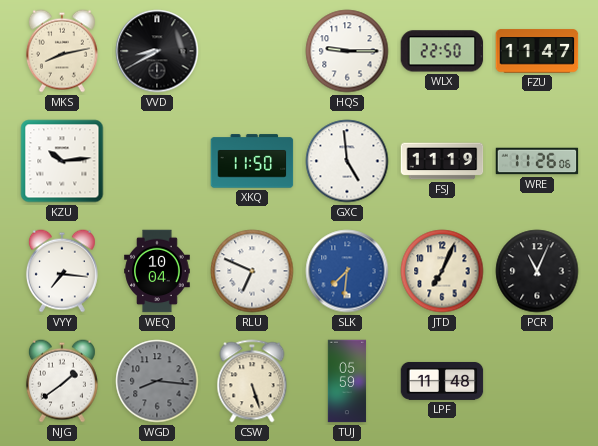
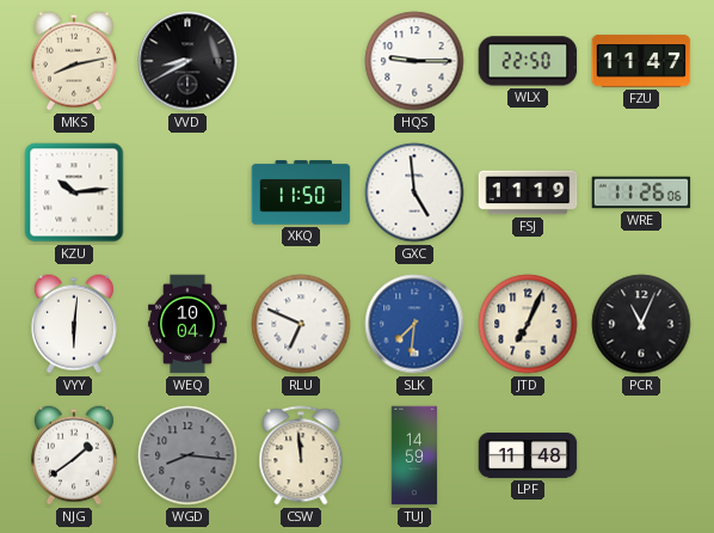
VYY: 7:16 -> 6:01 (74, 324)
CSW: 5:27 -> 11:59 (301, 455)
TUJ: 05:59 -> 14:59 (414, 455)
